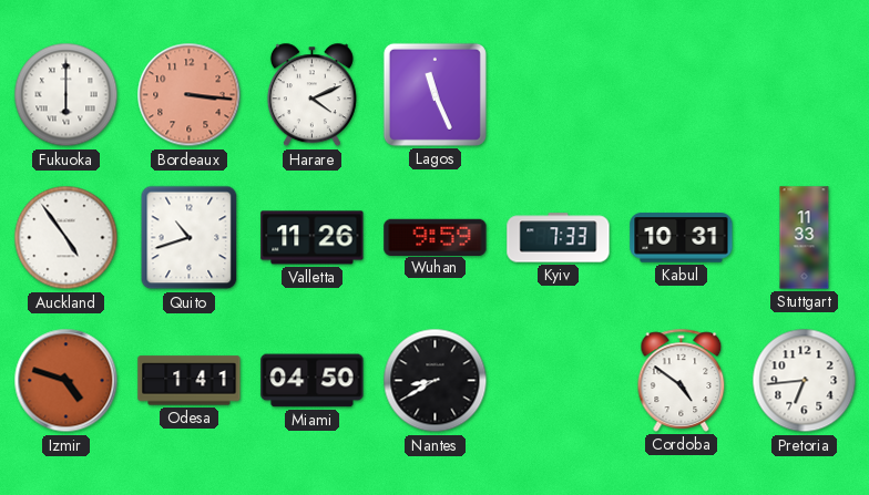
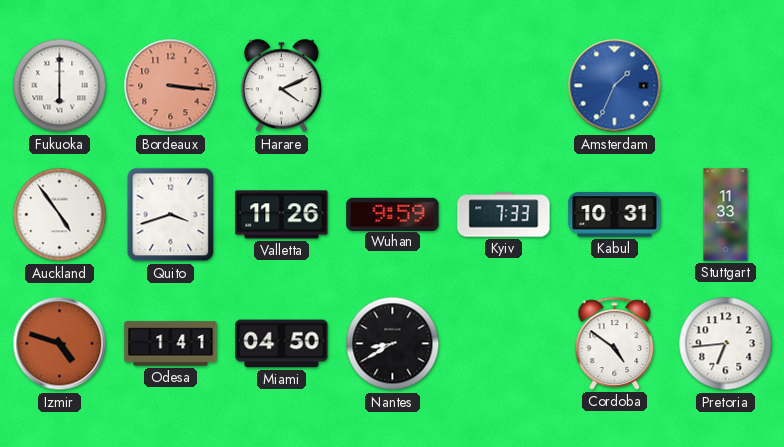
Lagos: 11:26 -> none (434, 94)
Amsterdam: none -> 1:34 (615, 86)
Quito: 10:42 -> 3:42 (171, 215)
